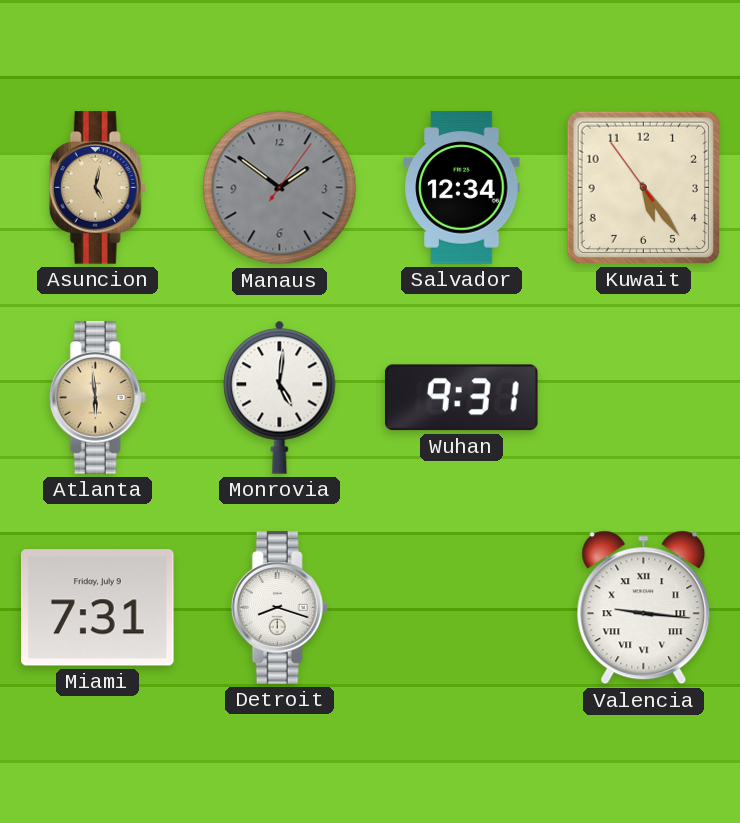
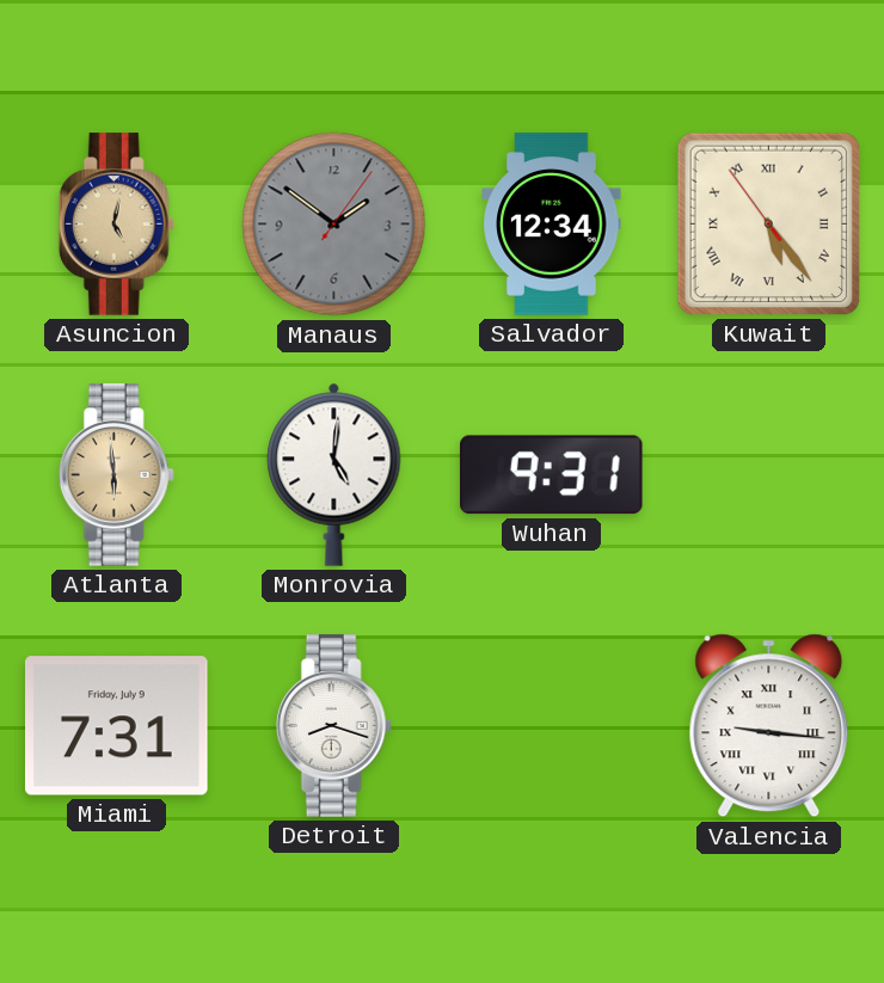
Kuwait numerals: Arabic -> Roman (768, 223)
